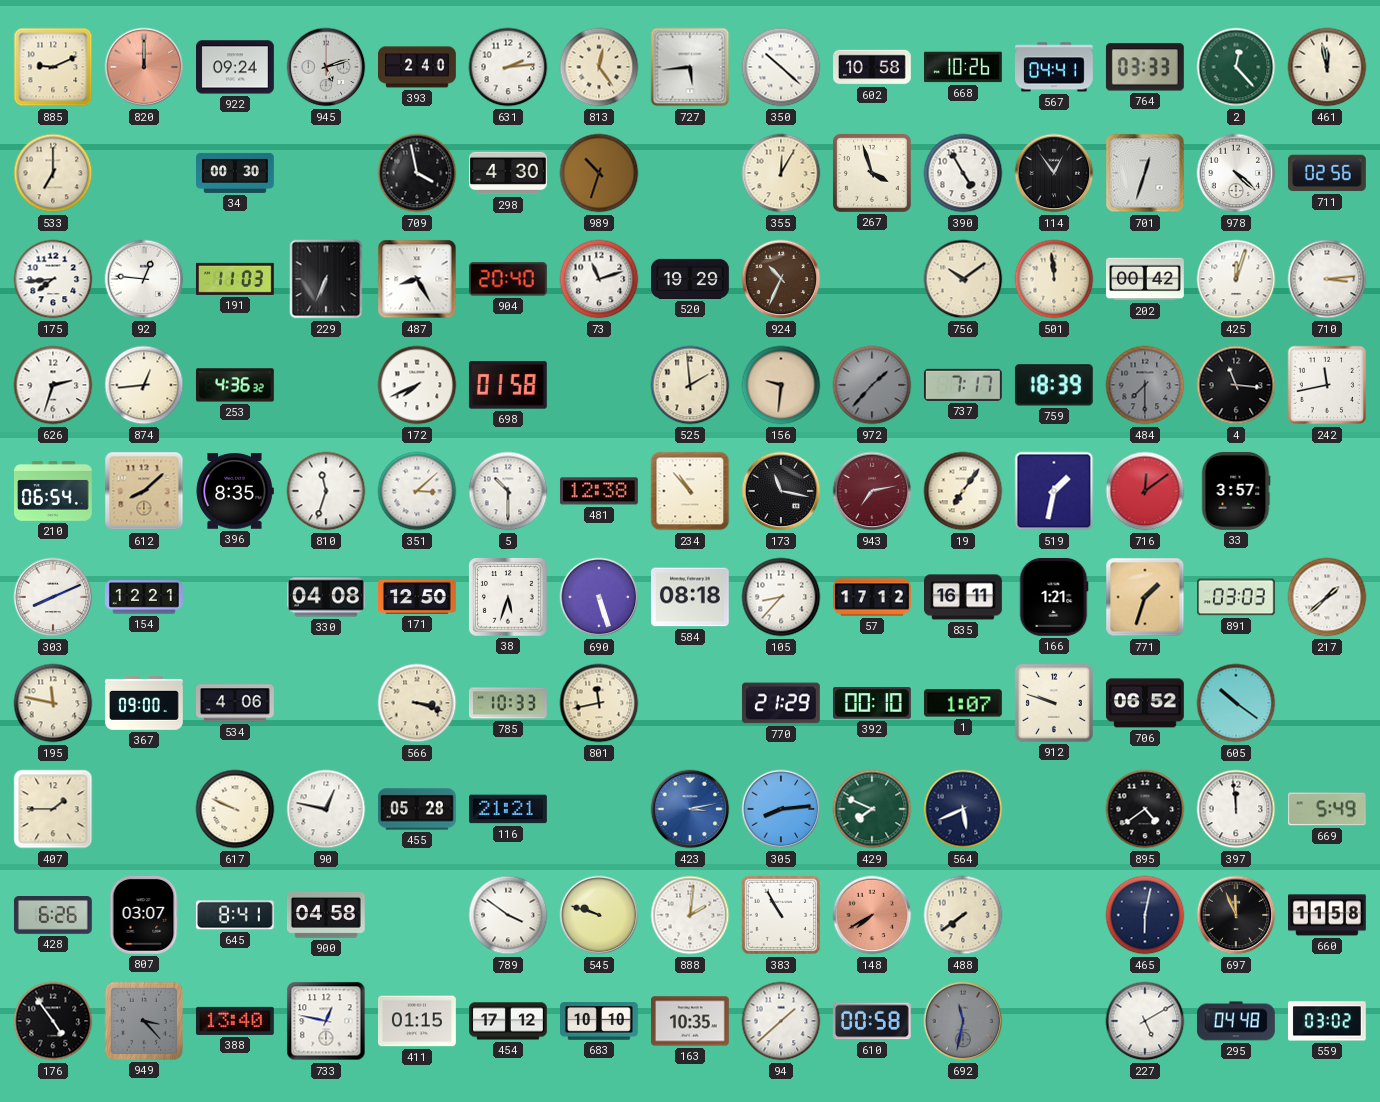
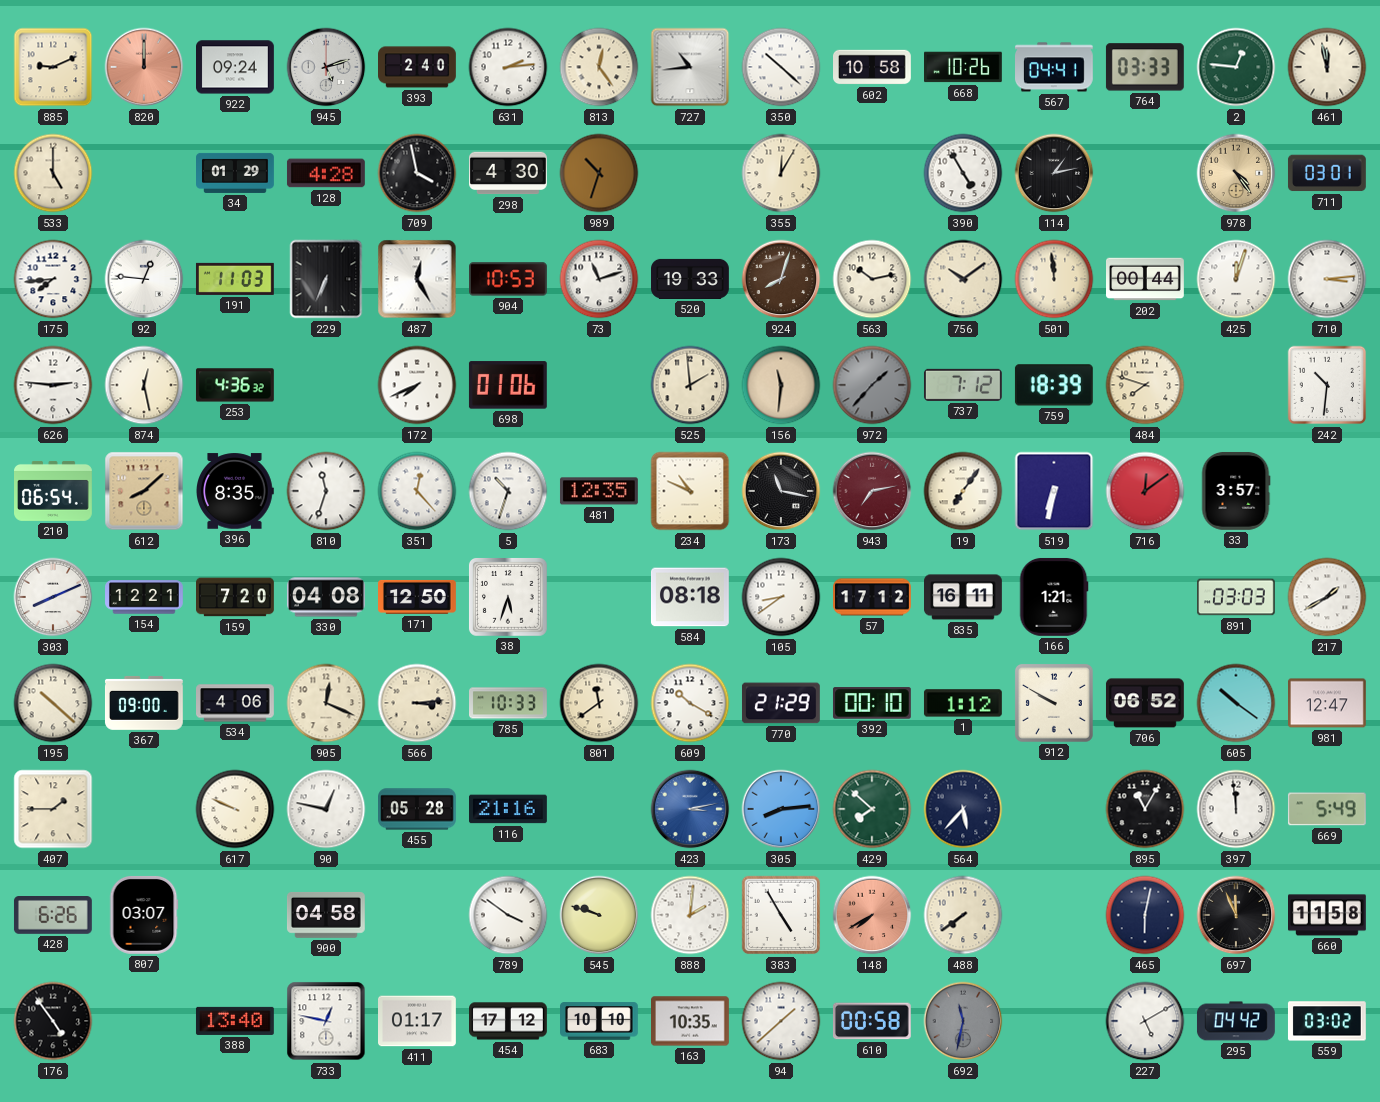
727: 5:44 -> 10:44 (690, 67)
2: 12:23 -> 12:46 (1236, 67)
533: 7:00 -> 5:00 (53, 173)
34: 00:30 -> 01:29 (236, 173)
128: none -> 4:28 (326, 173)
267: 3:57 -> none (872, 173)
114: 12:54 -> 1:13 (1054, 173)
701: 12:33 -> none (1145, 173)
978: 4:22 -> 4:24 (1236, 173)
978 dial: white -> champagne (1236, 173)
711: 02:56 -> 03:01 (1327, 173)
487: 8:25 -> 12:25 (417, 279)
904: 20:40 -> 10:53 (509, 279)
520: 19:29 -> 19:33 (691, 279)
924: 10:34 -> 8:03 (781, 279)
563: none -> 10:13 (872, 279)
202: 00:42 -> 00:44 (1146, 279)
626: 2:33 -> 2:46 (53, 385)
874: 12:44 -> 12:28 (144, 385)
698: 01:58 -> 01:06 (508, 385)
156: 9:31 -> 11:31 (781, 385)
737: 7:17 -> 7:12 (963, 385)
484: 7:30 -> 7:48 (1145, 385)
484 dial: grey -> cream (1145, 385)
4: 11:16 -> none (1236, 385)
242: 11:43 -> 10:31 (1327, 385)
351: 3:08 -> 12:23 (417, 491)
5: 10:30 -> 10:33 (508, 491)
481: 12:38 -> 12:35 (599, 491)
234: 10:53 -> 10:49 (690, 491)
519: 1:32 -> 6:32 (1054, 491)
159: none -> 7:20 (236, 597)
690: 5:27 -> none (599, 597)
105: 8:37 -> 8:39 (781, 597)
771: 1:33 -> none (1145, 597)
217: 1:38 -> 1:40 (1327, 597)
195: 11:47 -> 10:22 (53, 703)
905: none -> 12:19 (326, 703)
566: 3:18 -> 3:14 (417, 703)
801: 11:43 -> 11:39 (599, 703)
609: none -> 10:20 (690, 703)
1: 1:07 -> 1:12 (963, 703)
912: 9:48 -> 9:50 (1054, 703)
981: none -> 12:47 (1328, 703)
116: 21:21 -> 21:16 (509, 809)
429: 7:49 -> 7:52 (872, 809)
564: 5:41 -> 5:37 (963, 809)
895: 4:39 -> 11:05 (1145, 809)
645: 8:41 -> none (235, 915)
383: 10:55 -> 4:55 (781, 915)
949: 3:23 -> none (144, 1021)
411: 01:15 -> 01:17 (418, 1021)
295: 04:48 -> 04:42 (1236, 1021)
